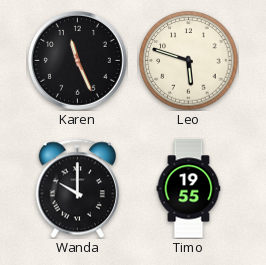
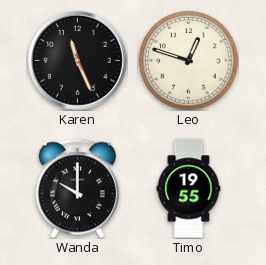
Leo: 5:48 -> 12:48 (189, 61)
